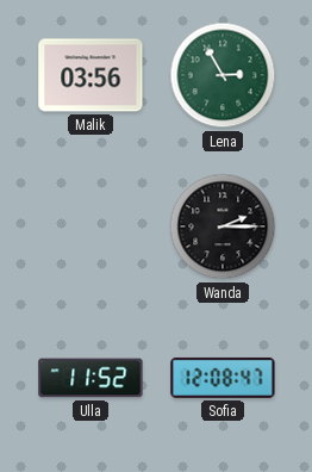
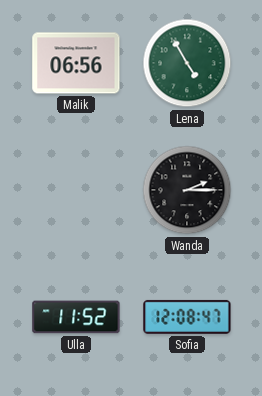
Malik: 03:56 -> 06:56 (76, 63)
Lena: 2:55 -> 4:55 (187, 63)
